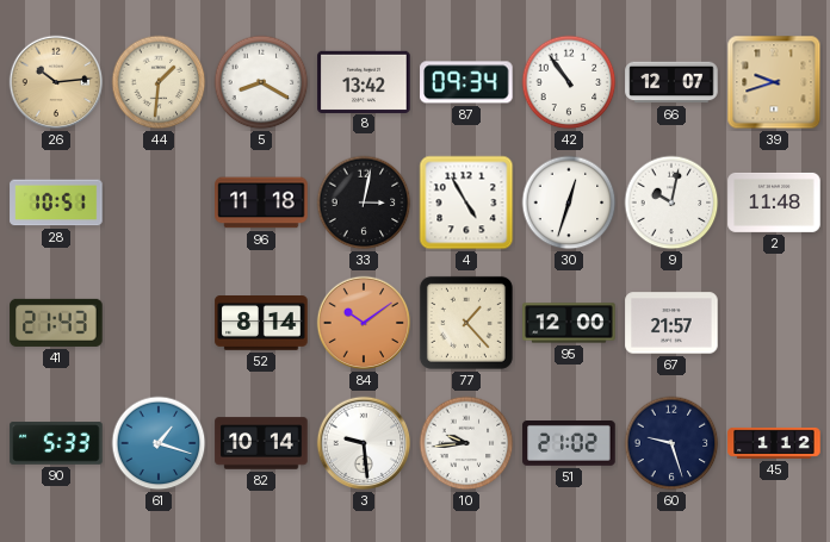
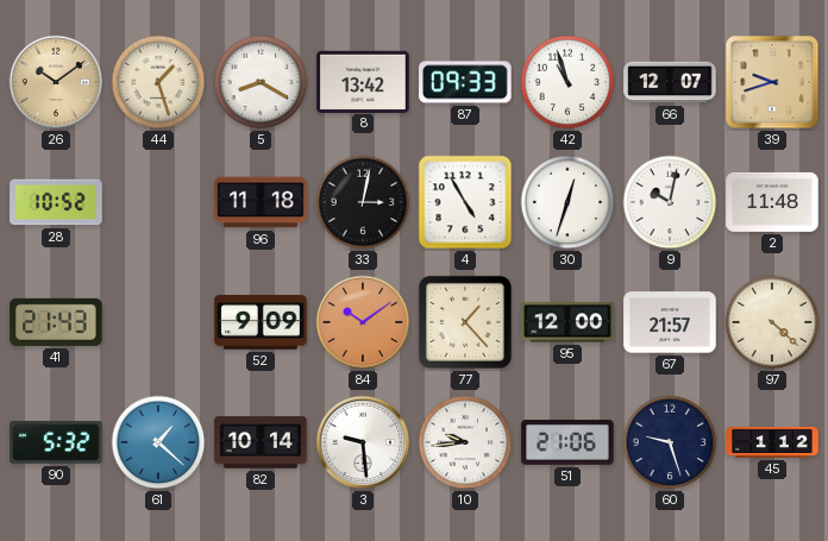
26: 10:14 -> 10:09 (56, 82)
44: 1:31 -> 1:27 (158, 82)
87: 09:34 -> 09:33 (465, 82)
42: 10:54 -> 10:57 (567, 82)
28: 10:51 -> 10:52 (56, 202)
52: 8:14 -> 9:09 (261, 322)
97: none -> 4:22 (772, 322)
90: 5:33 -> 5:32 (56, 442)
61: 1:18 -> 1:22 (158, 442)
51: 21:02 -> 21:06 (567, 444)
